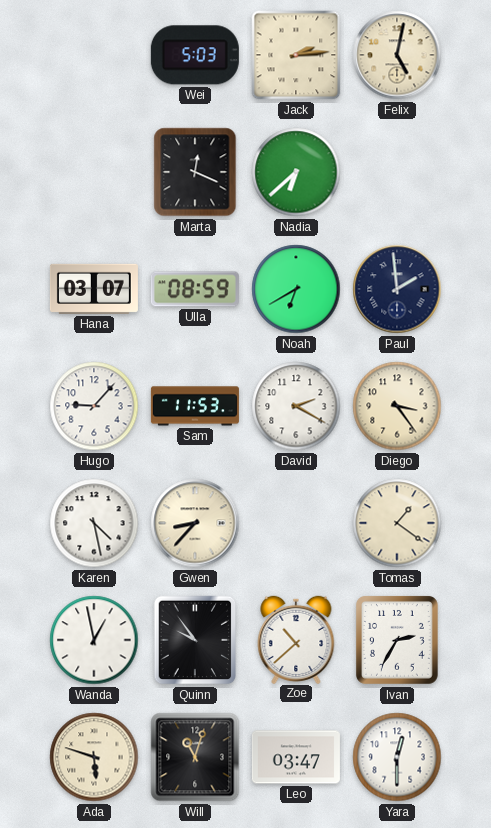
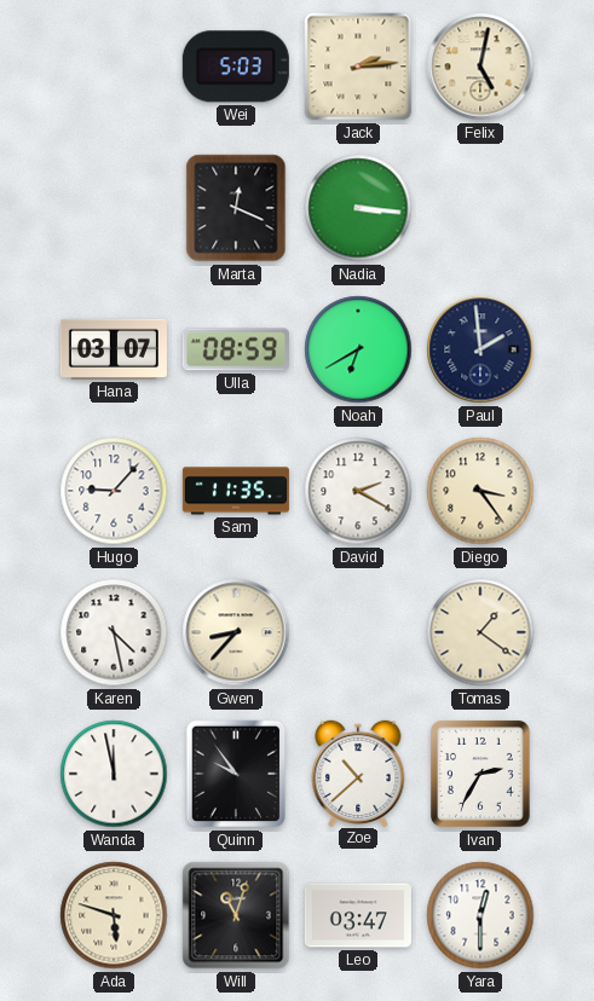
Nadia: 6:38 -> 3:16 (358, 208)
Sam: 11:53 -> 11:35 (236, 491)
Wanda: 12:58 -> 11:58 (114, 774)
